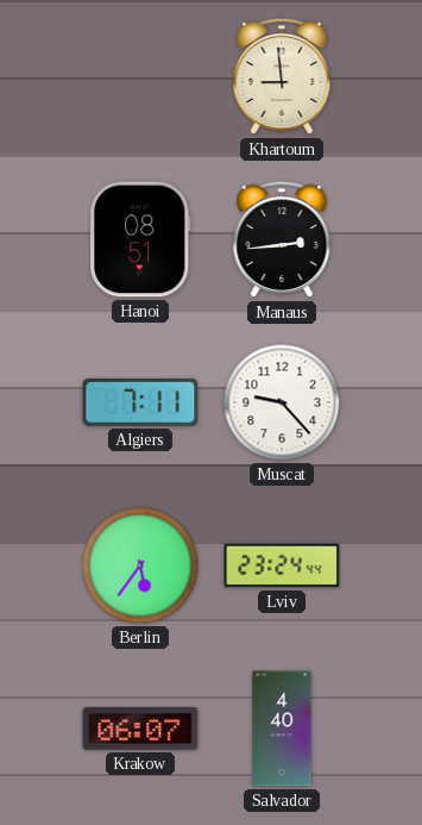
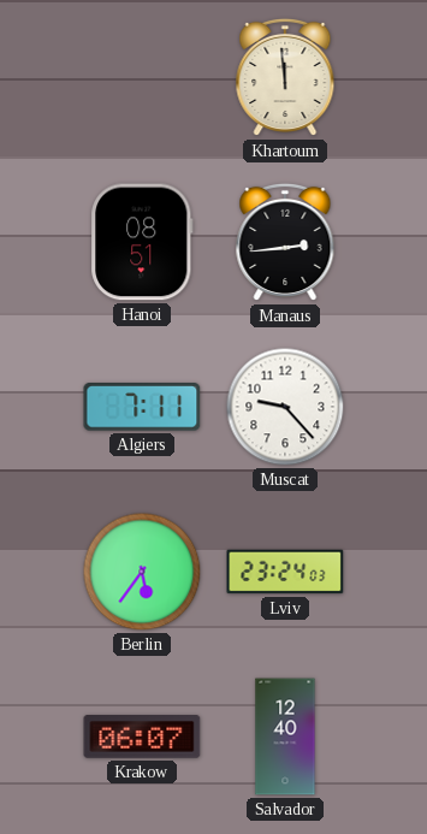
Khartoum: 8:59 -> 11:59 (285, 77)
Lviv: 23:24:44 -> 23:24:03 (285, 572)
Salvador: 4:40 -> 12:40 (285, 737)
